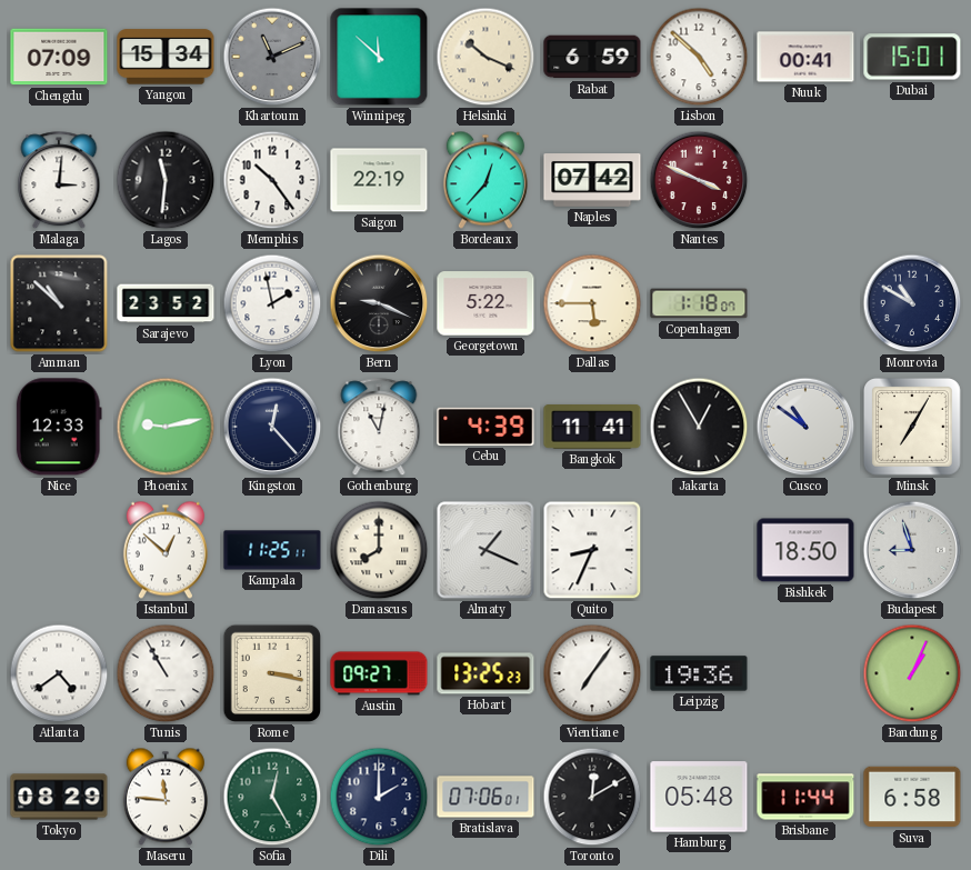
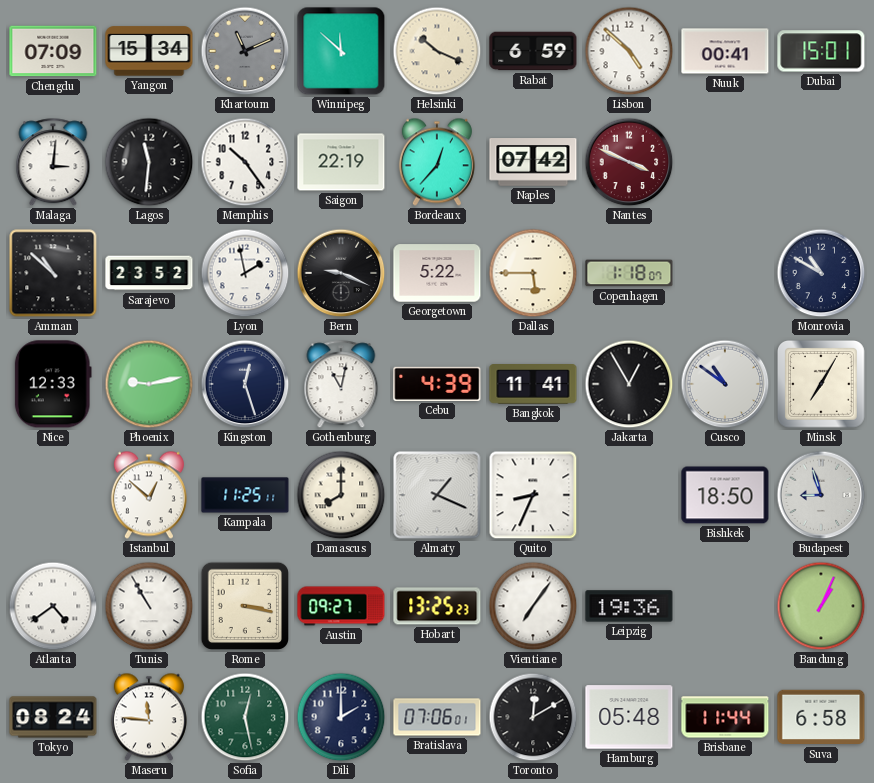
Kingston: 12:23 -> 12:27 (245, 384)
Tokyo: 08:29 -> 08:24 (53, 717)
Sofia: 12:25 -> 12:28 (245, 717)
